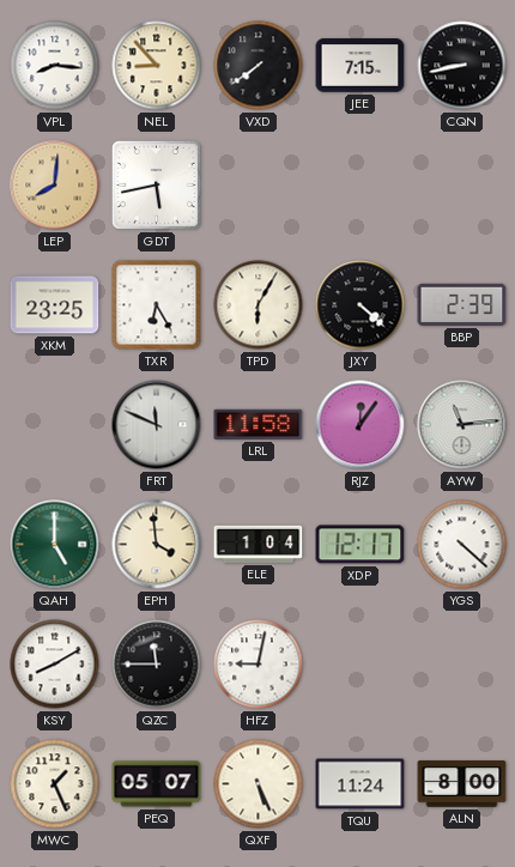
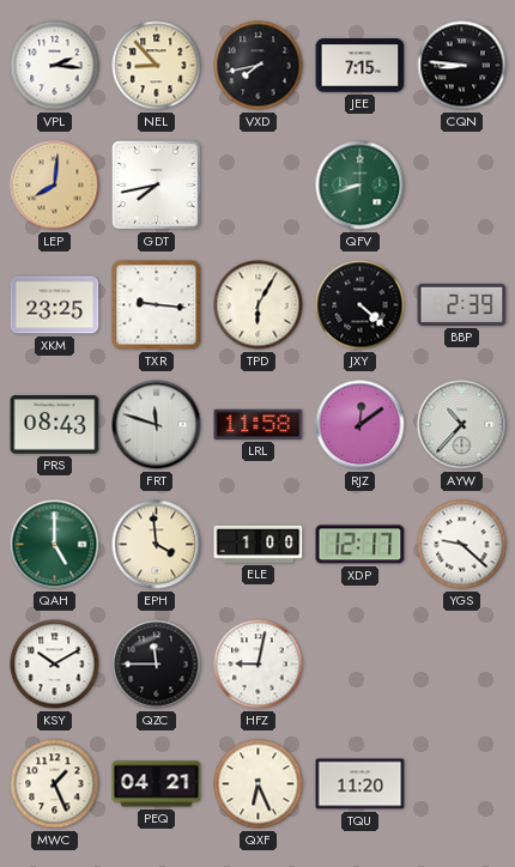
VPL: 8:16 -> 2:16 (55, 66)
VXD: 7:39 -> 7:43 (259, 66)
CQN: 8:43 -> 8:46 (462, 66)
GDT: 5:43 -> 7:43 (156, 184)
QFV: none -> 8:42 (360, 186)
TXR: 6:25 -> 9:16 (157, 305)
PRS: none -> 08:43 (55, 425)
FRT: 11:49 -> 11:48 (157, 425)
RJZ: 12:06 -> 12:09 (360, 425)
AYW: 11:14 -> 10:37 (462, 425)
ELE: 1:04 -> 1:00 (259, 544)
YGS: 4:22 -> 9:22 (462, 545)
KSY: 8:10 -> 10:10 (55, 665)
PEQ: 05:07 -> 04:21 (157, 784)
QXF: 5:26 -> 6:26 (259, 784)
TQU: 11:24 -> 11:20 (360, 784)
ALN: 8:00 -> none (462, 784)
